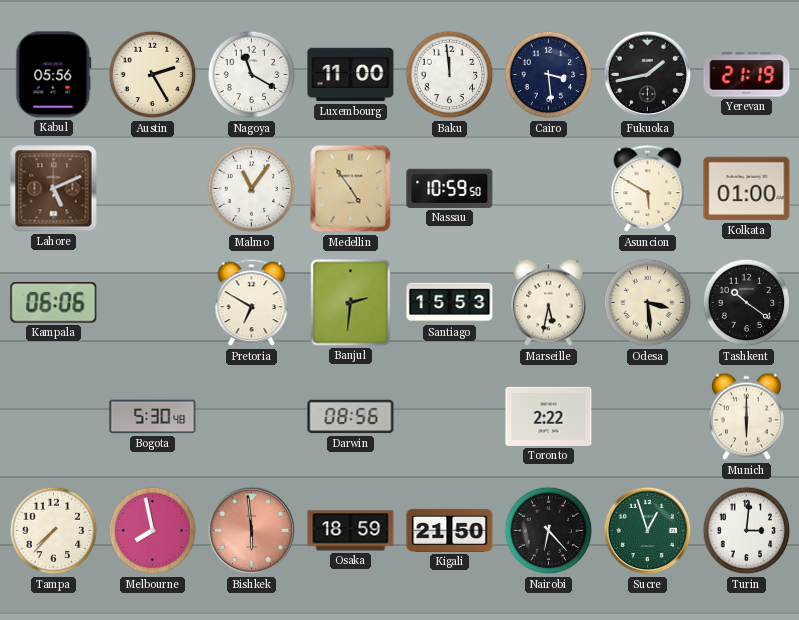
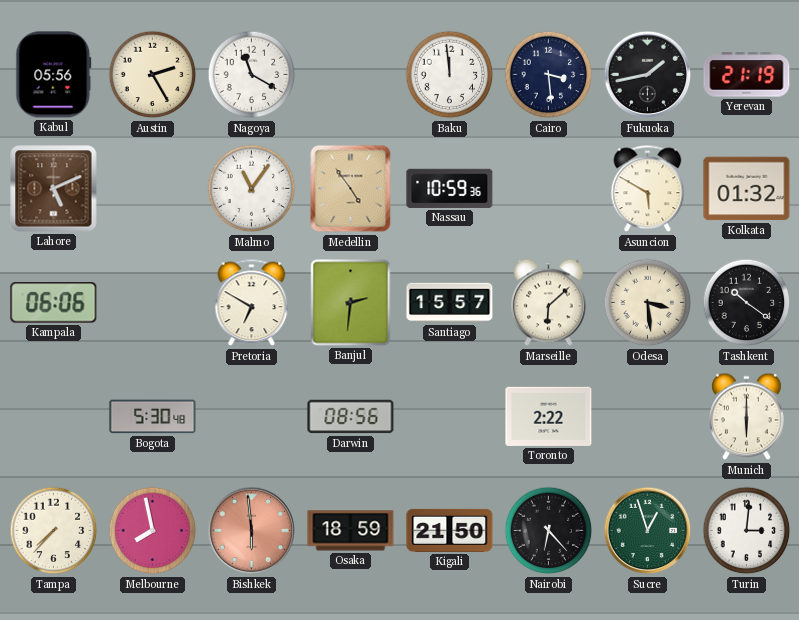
Luxembourg: 11:00 -> none (351, 75)
Nassau: 10:59:50 -> 10:59:36 (450, 188)
Kolkata: 01:00 -> 01:32 (747, 189)
Santiago: 15:53 -> 15:57 (450, 303)
Marseille: 5:32 -> 6:08 (549, 303)
